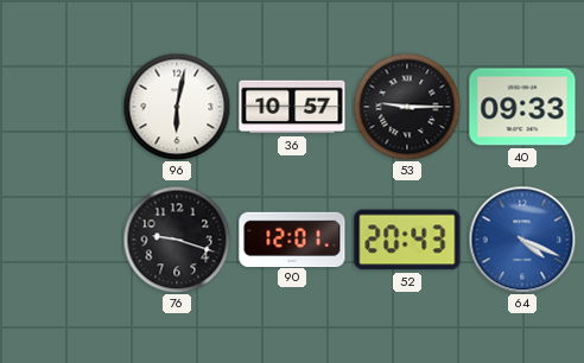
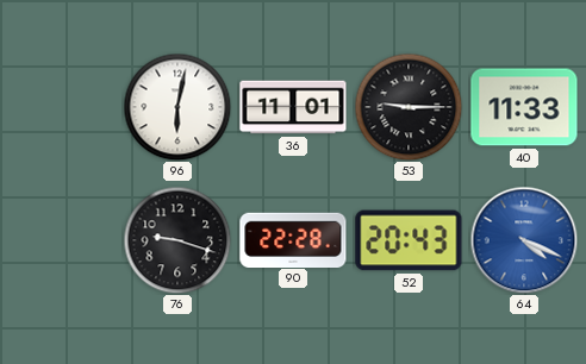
36: 10:57 -> 11:01 (293, 107)
40: 09:33 -> 11:33 (524, 107)
90: 12:01 -> 22:28 (293, 239)
